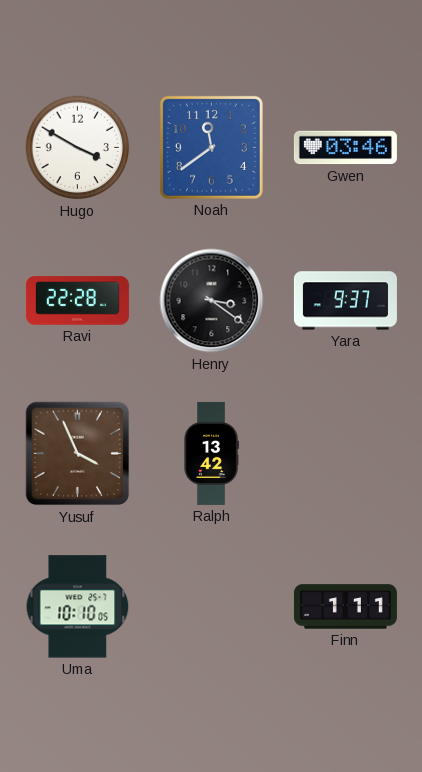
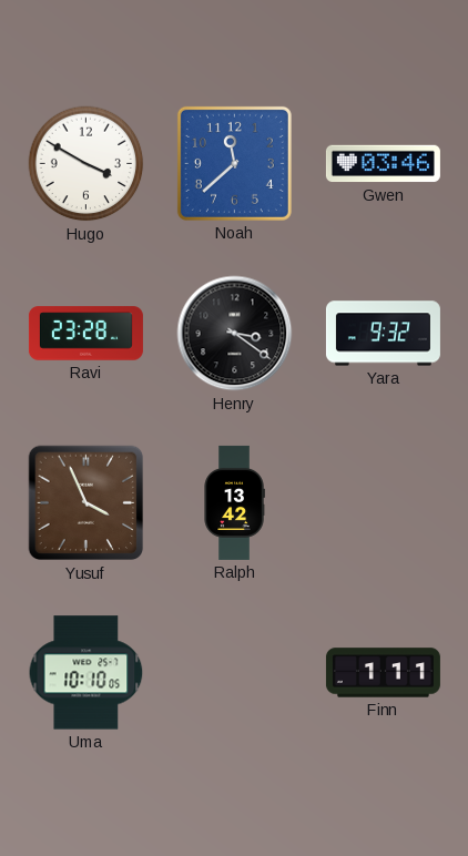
Noah: 11:39 -> 11:38 (234, 163)
Ravi: 22:28 -> 23:28 (85, 334)
Yara: 9:37 -> 9:32 (383, 334)
